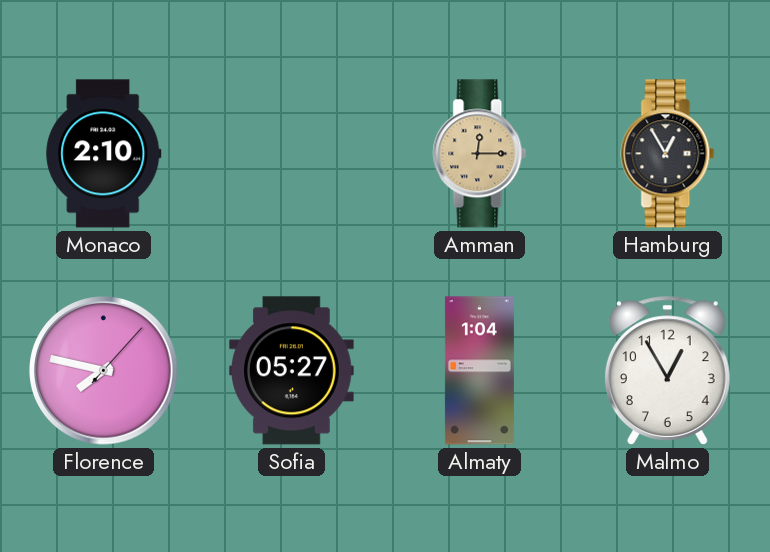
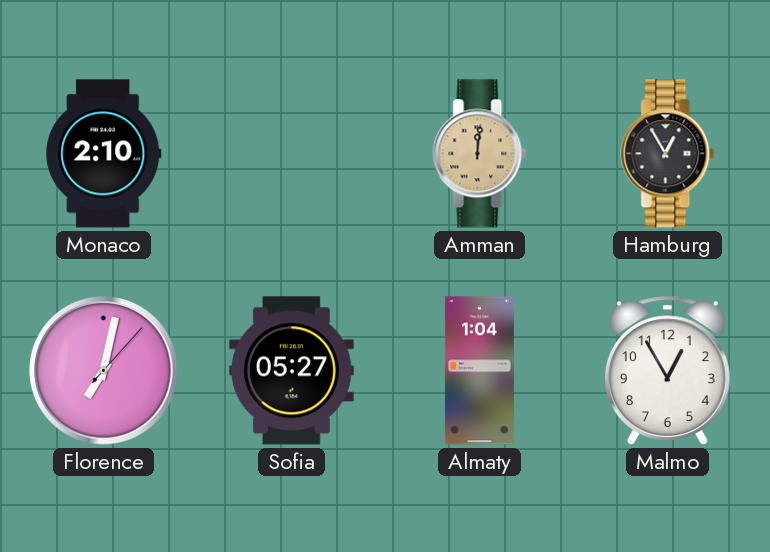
Amman: 12:15 -> 12:01 (480, 154)
Florence: 7:47 -> 7:02 (104, 371)
